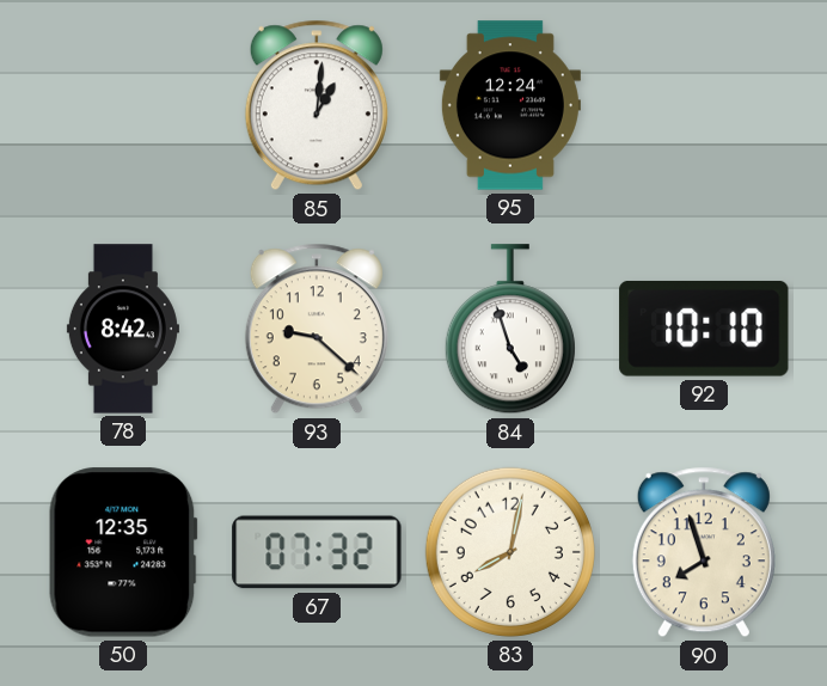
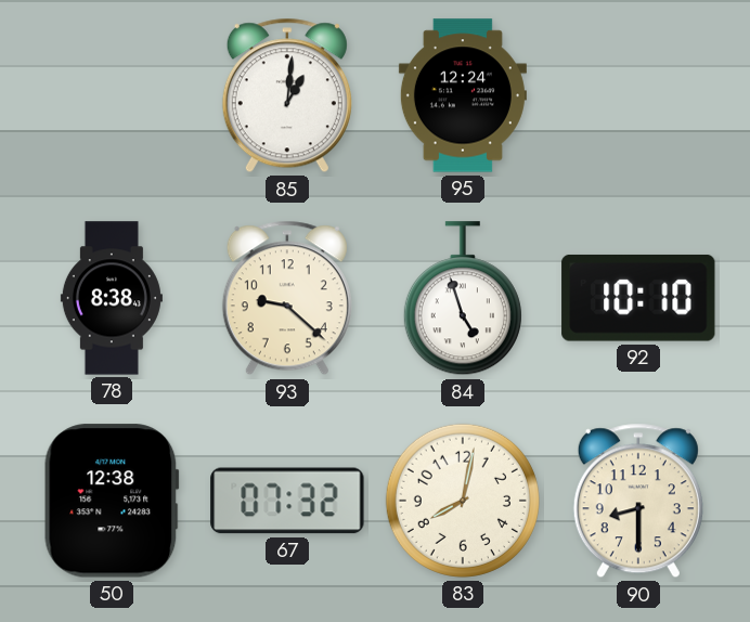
78: 8:42 -> 8:38 (112, 298)
50: 12:35 -> 12:38 (112, 501)
90: 7:57 -> 8:30 (638, 501)
